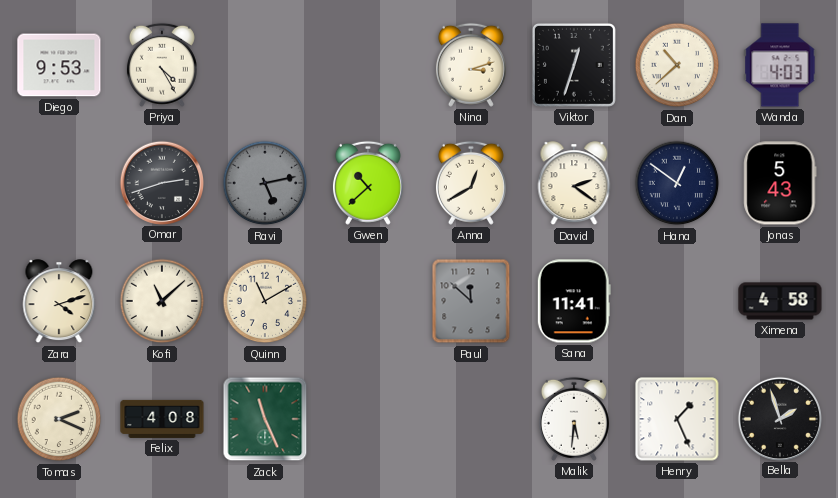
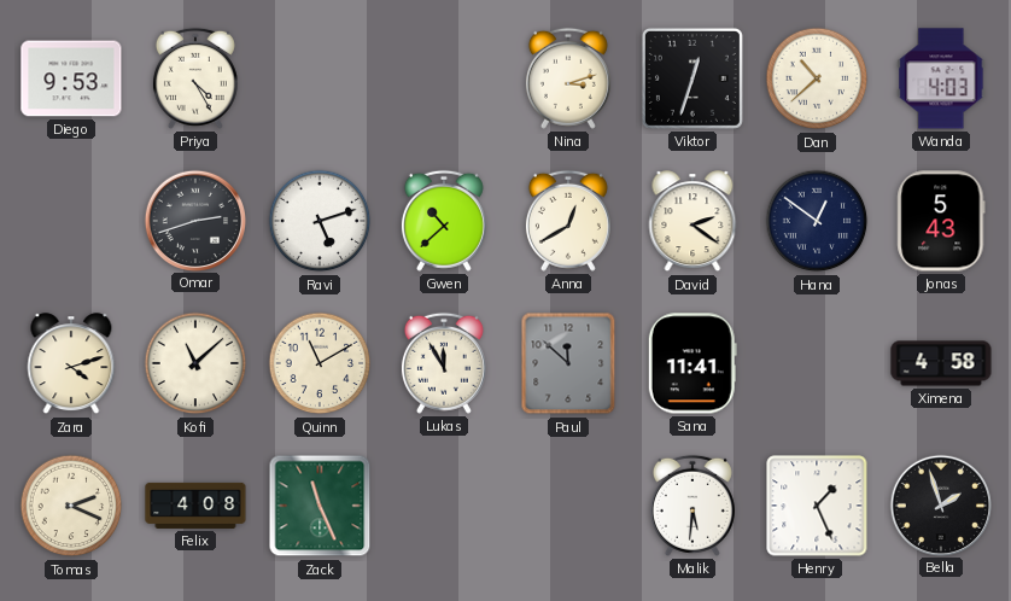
Ravi: 5:13 -> 5:12 (320, 221)
Ravi dial: grey -> white (320, 221)
Lukas: none -> 11:55 (444, 363)
